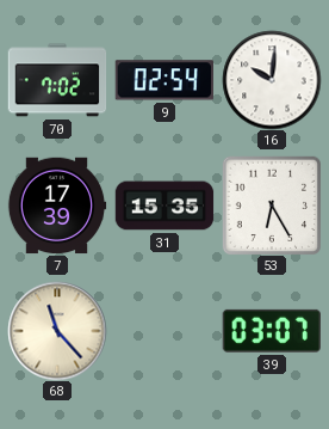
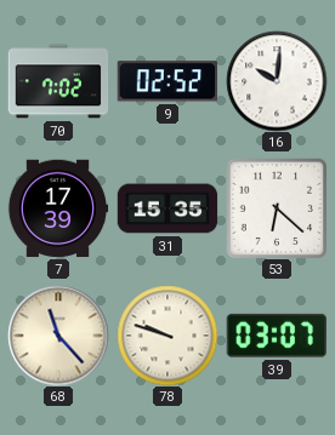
9: 02:54 -> 02:52 (166, 81)
53: 6:25 -> 6:22 (277, 208)
78: none -> 9:48 (167, 336)
